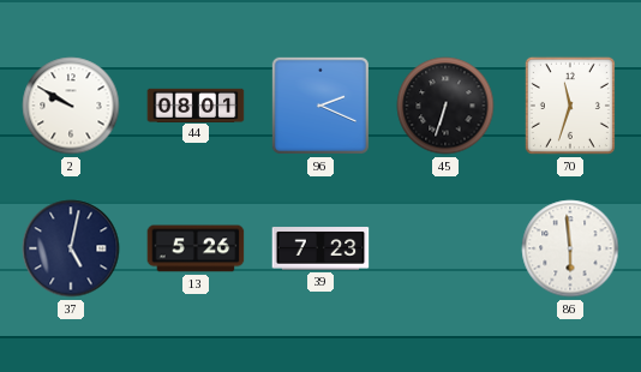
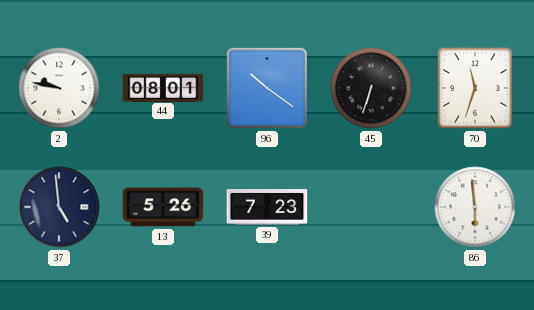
2: 9:50 -> 9:47 (59, 88)
96: 2:19 -> 10:21 (267, 88)
37: 5:02 -> 4:59 (59, 207)
